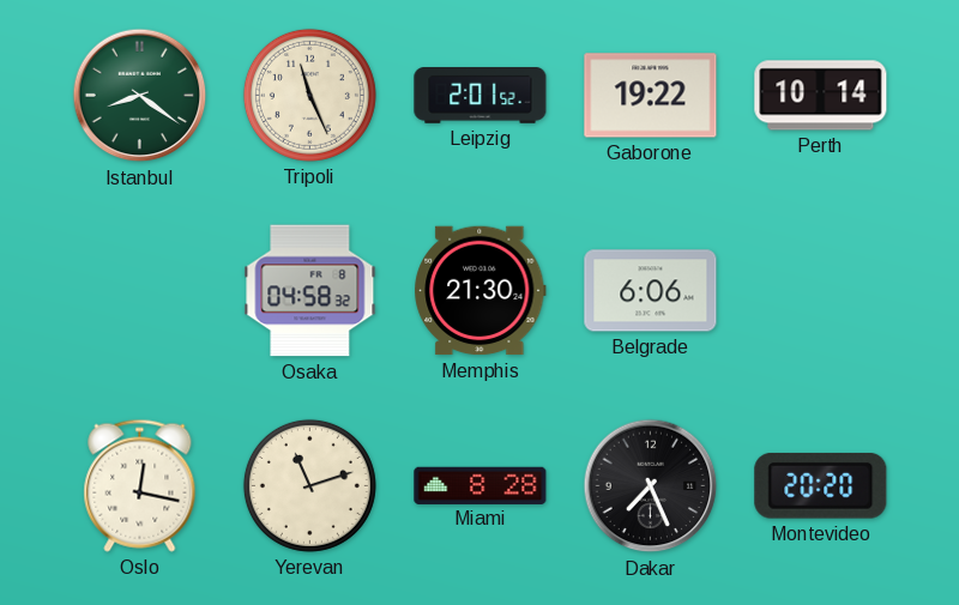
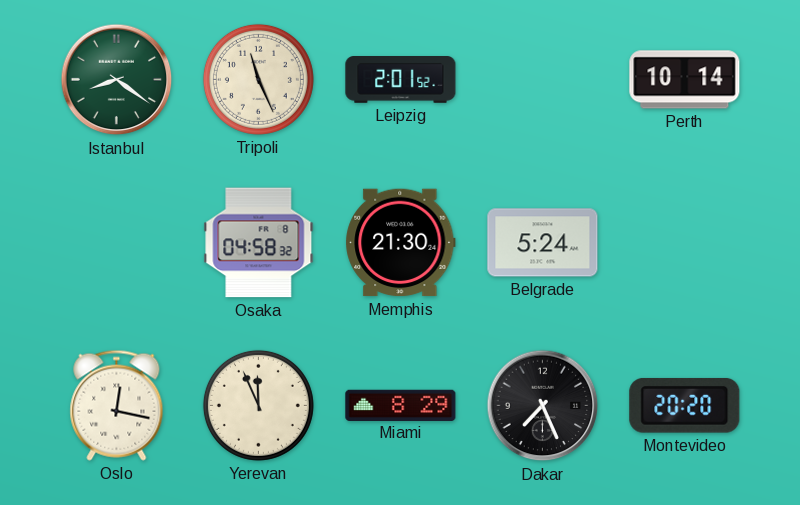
Gaborone: 19:22 -> none (651, 96)
Belgrade: 6:06 -> 5:24 (543, 243)
Yerevan: 11:12 -> 11:56 (258, 405)
Miami: 8:28 -> 8:29 (401, 405)
